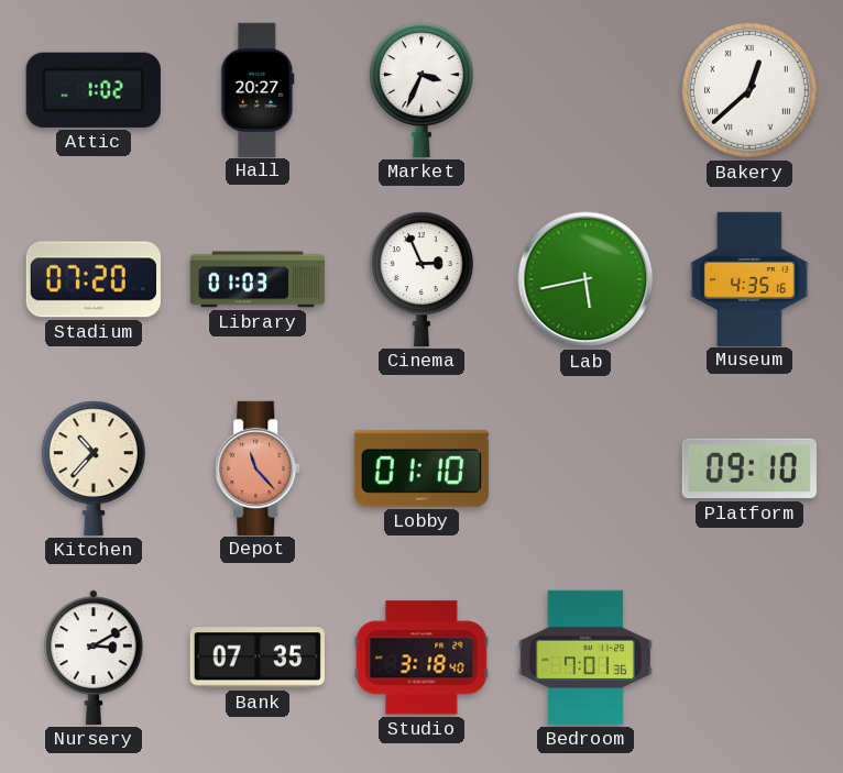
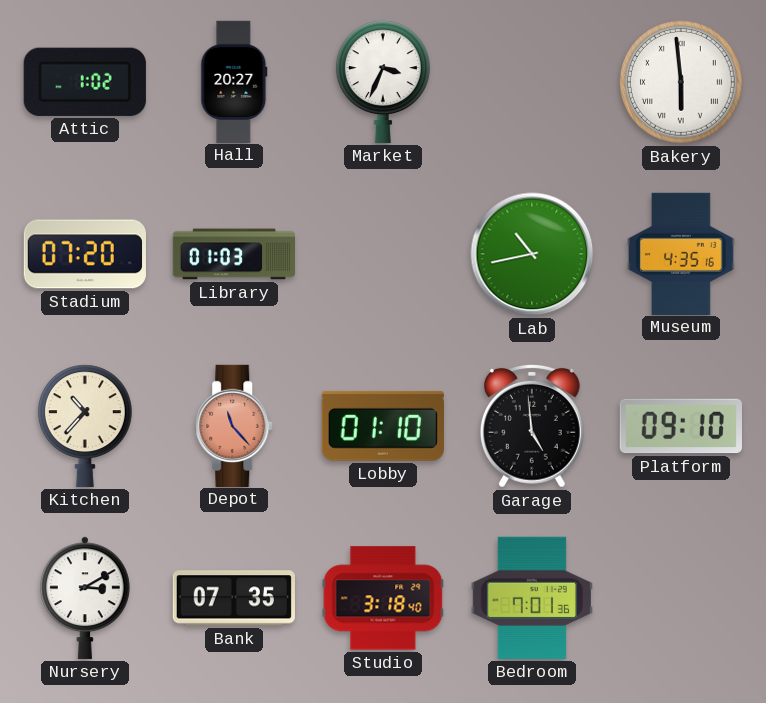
Bakery: 12:38 -> 5:59 (681, 82)
Cinema: 2:56 -> none (421, 279)
Lab: 5:43 -> 10:43 (532, 254)
Garage: none -> 4:59 (532, 426)
